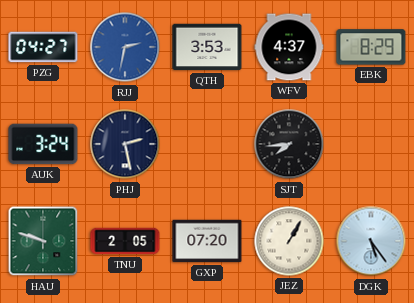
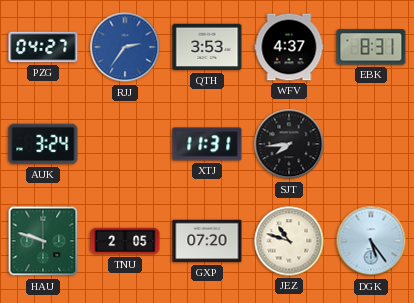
RJJ: 2:32 -> 2:36 (125, 47)
EBK: 8:29 -> 8:31 (371, 47)
PHJ: 2:28 -> none (125, 144)
XTJ: none -> 11:31 (207, 144)
JEZ: 1:05 -> 10:48 (289, 241)
